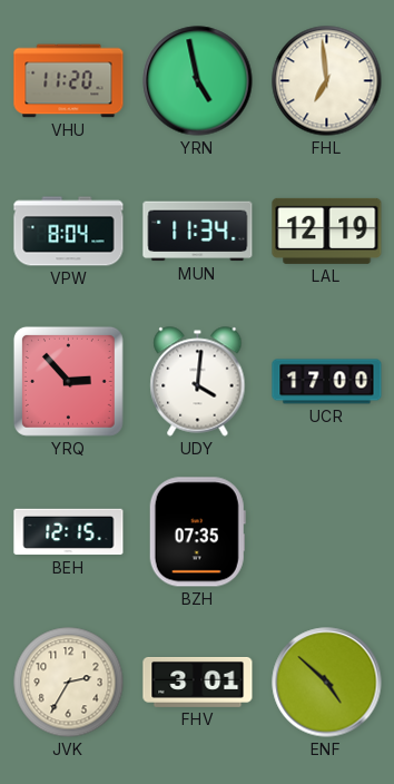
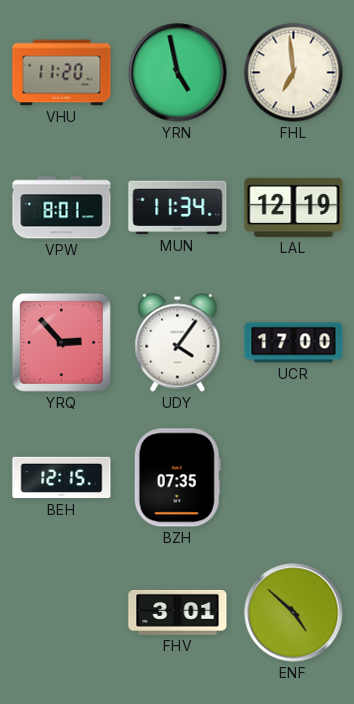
VPW: 8:04 -> 8:01 (62, 208)
UDY: 4:01 -> 4:06 (178, 343)
JVK: 2:35 -> none (69, 683)
